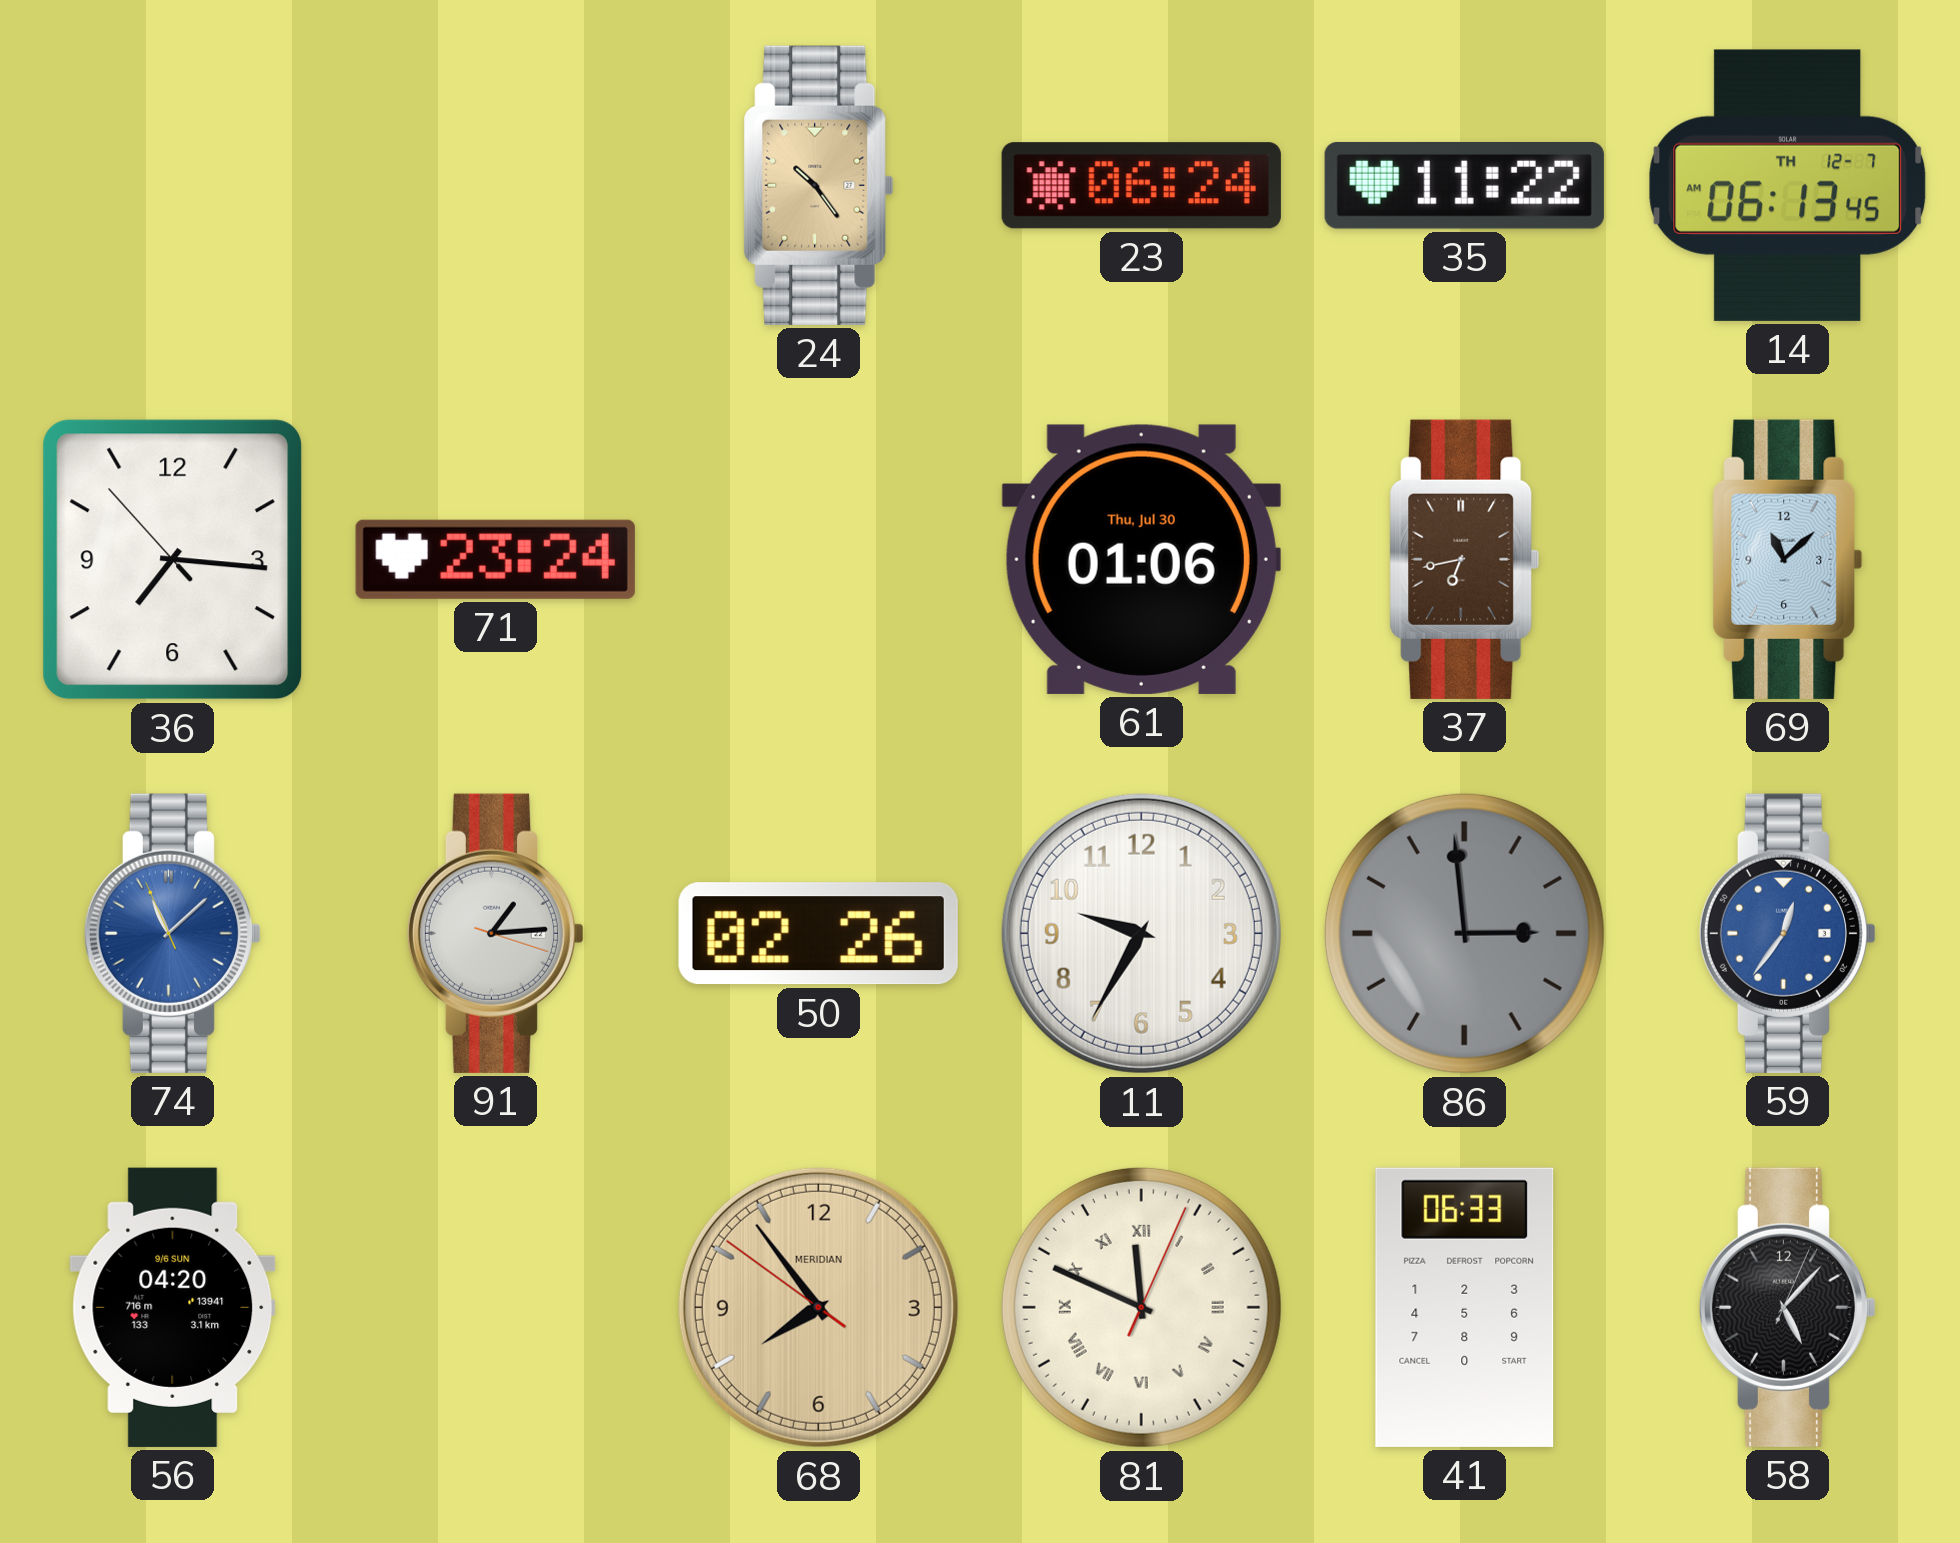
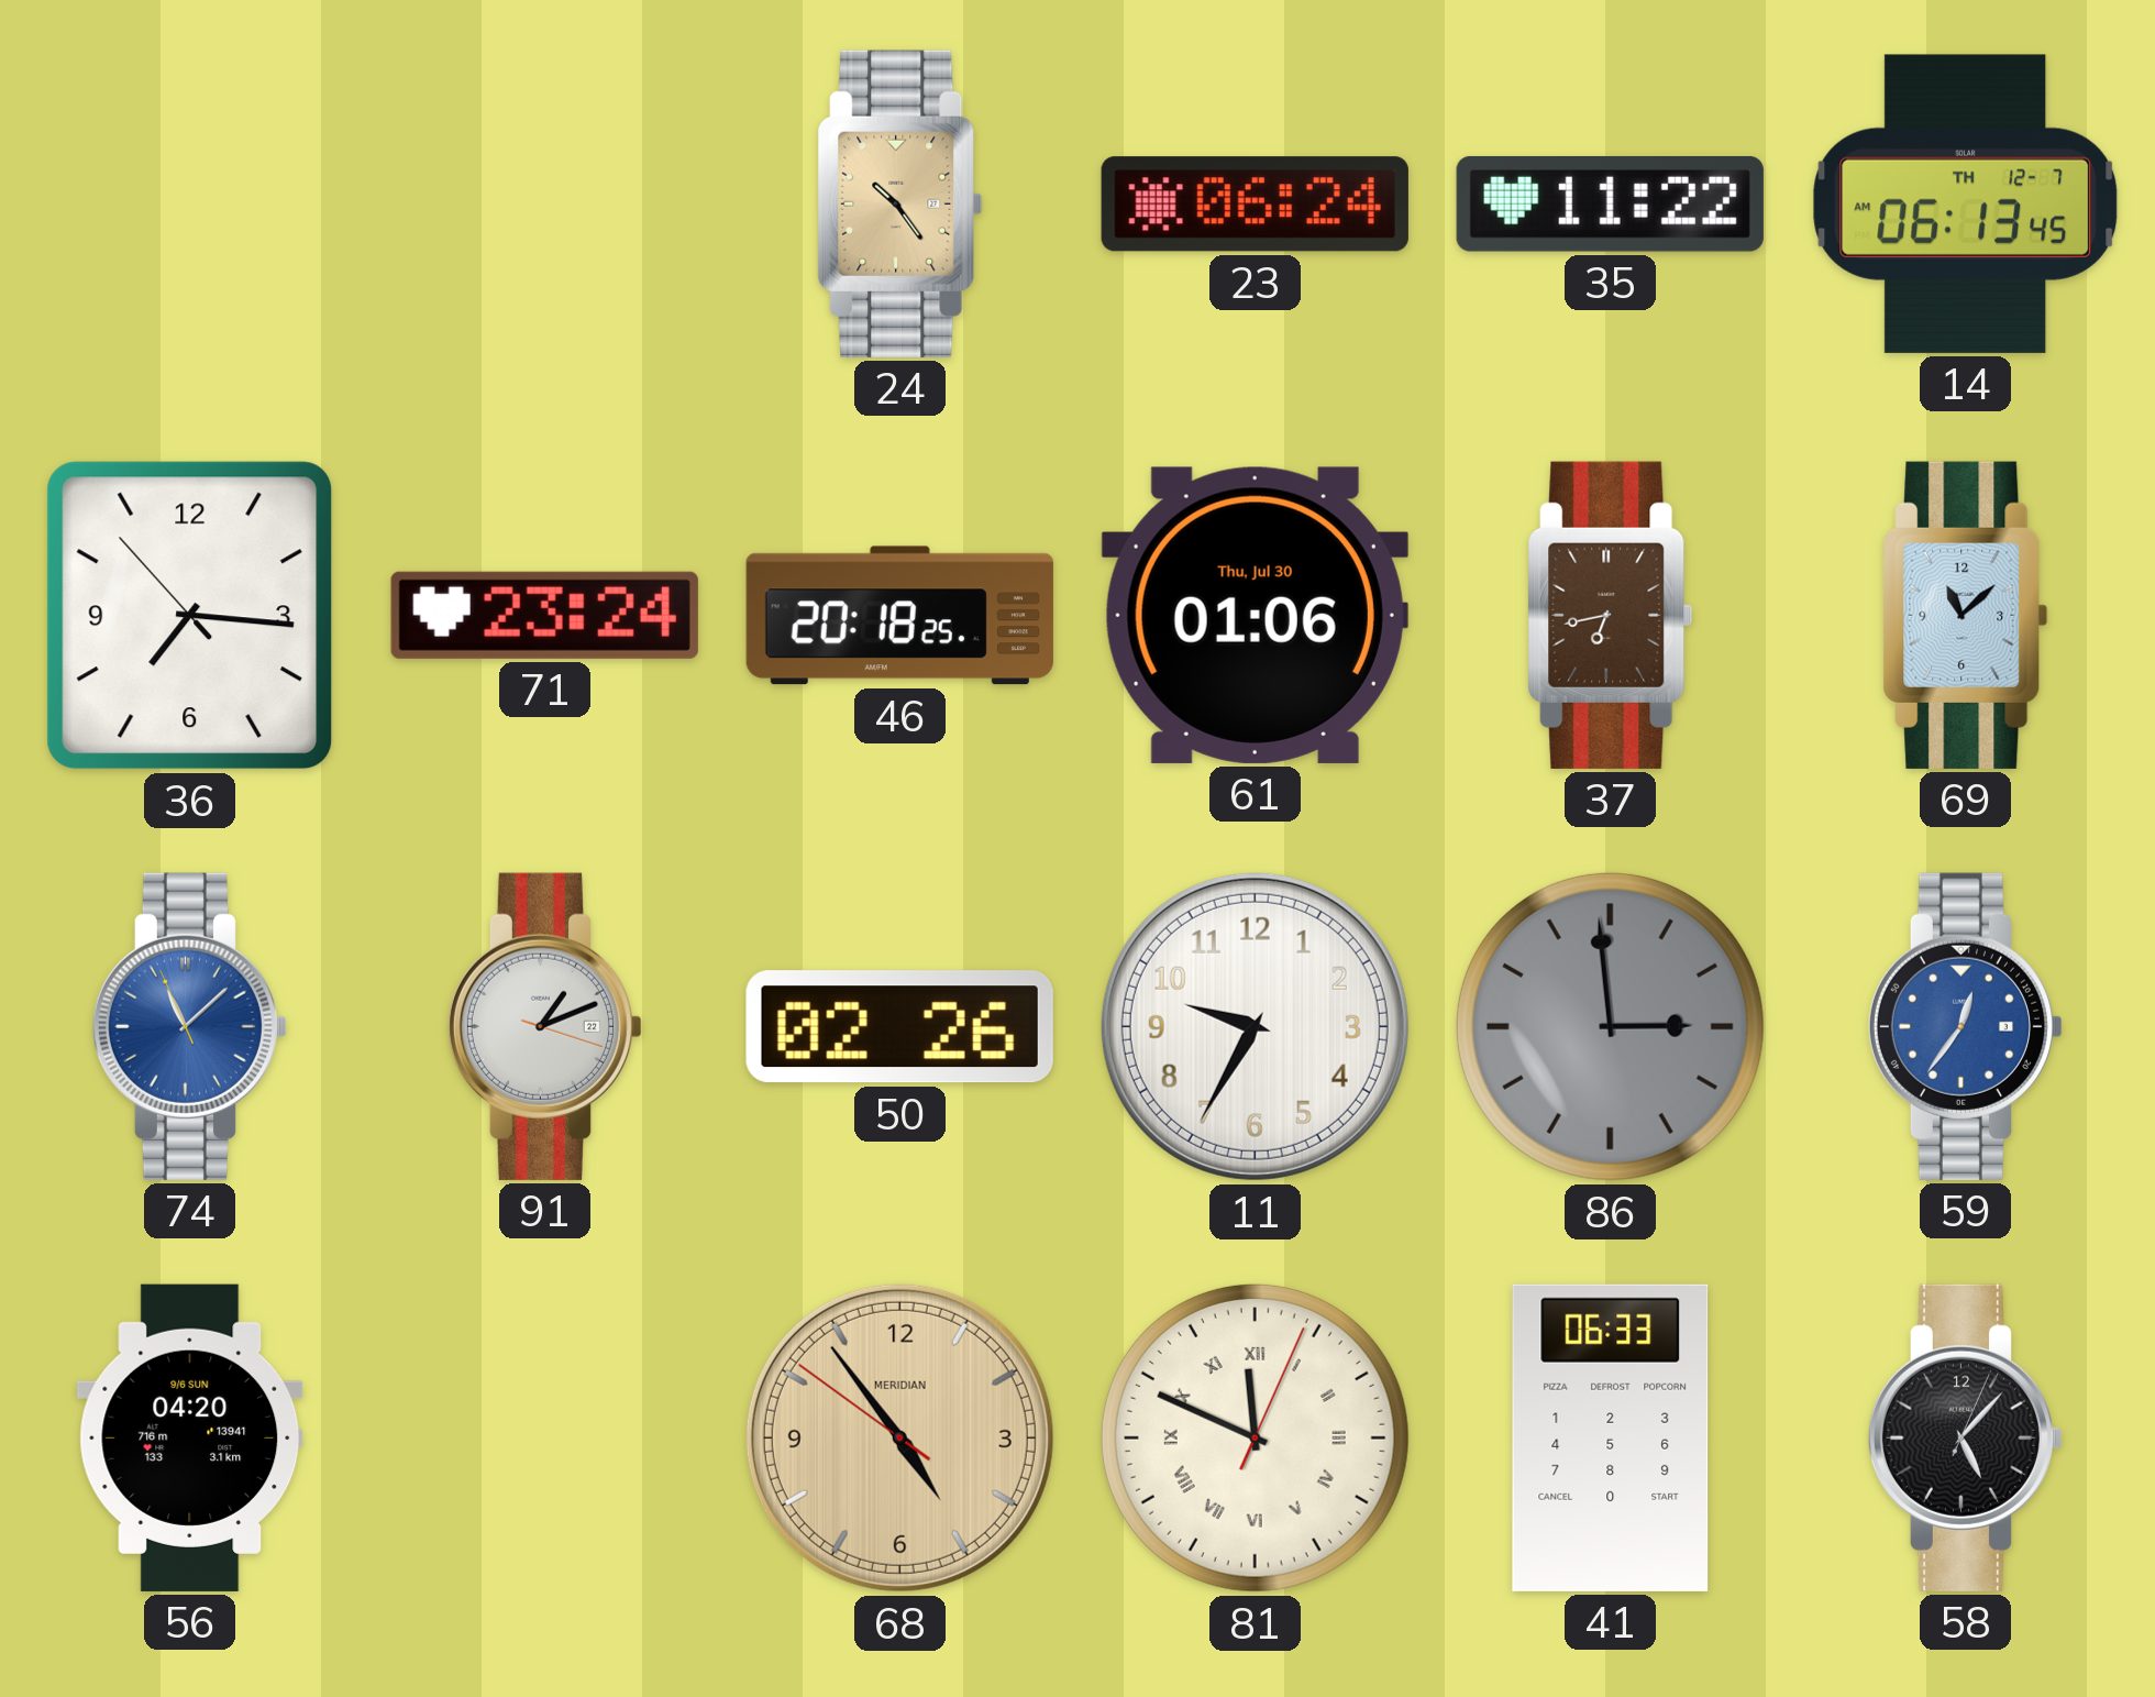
46: none -> 20:18 (899, 616)
91: 1:14 -> 1:11 (544, 1026)
68: 7:53 -> 4:53 (899, 1437)
